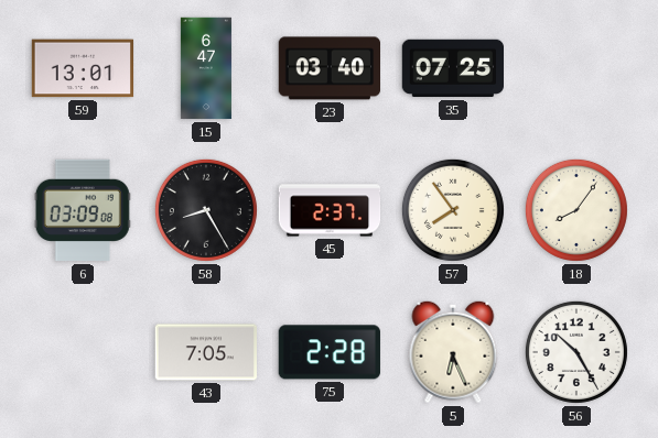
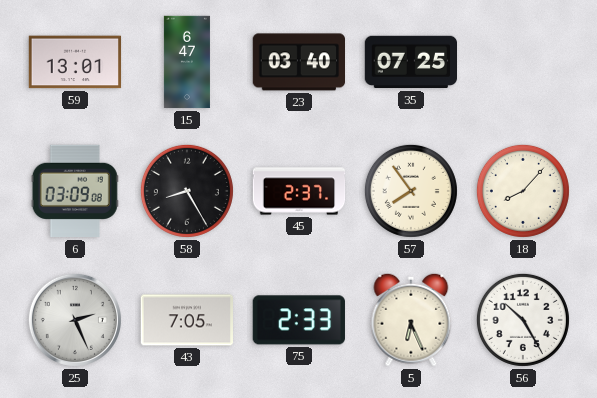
18: 8:06 -> 8:07 (523, 191)
25: none -> 2:26 (75, 320)
75: 2:28 -> 2:33 (299, 320)
